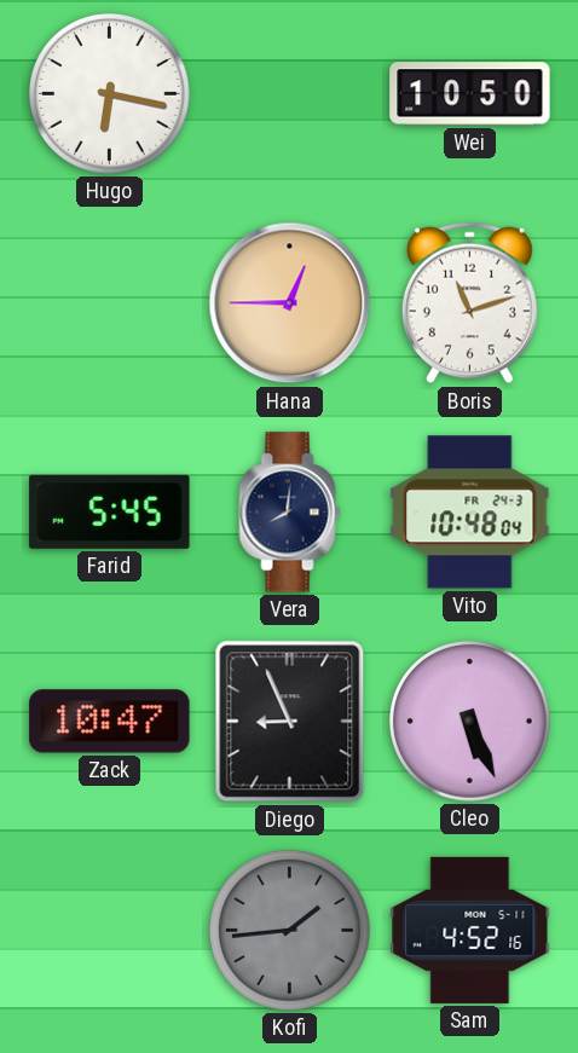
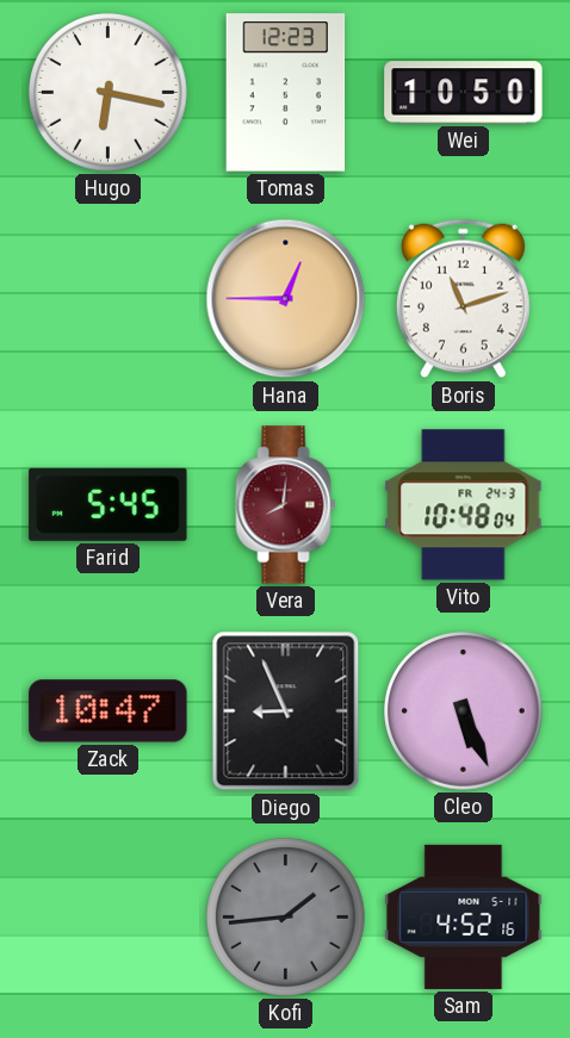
Tomas: none -> 12:23 (286, 93)
Vera dial: navy -> burgundy (286, 505)
